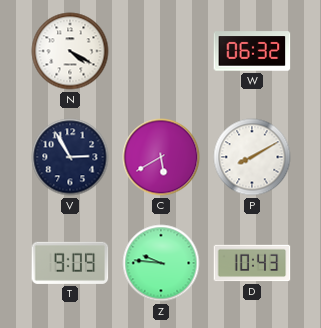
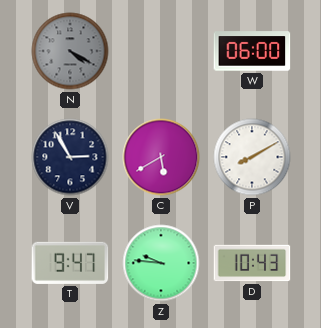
N dial: white -> grey (70, 51)
W: 06:32 -> 06:00 (252, 51)
T: 9:09 -> 9:47 (70, 263)
